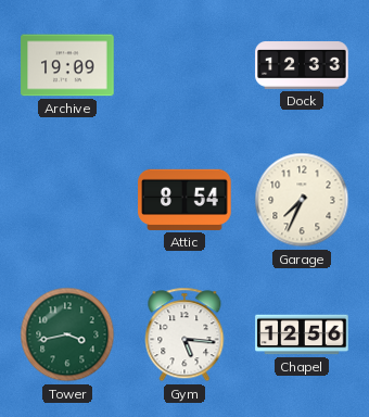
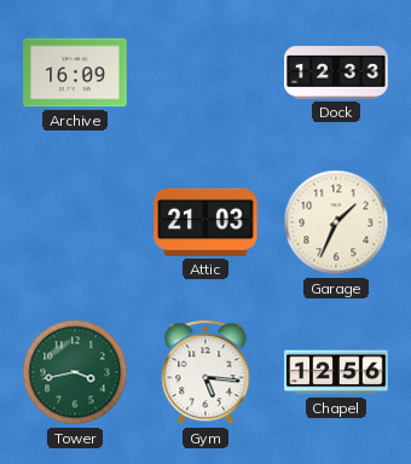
Archive: 19:09 -> 16:09 (75, 72)
Attic: 8:54 -> 21:03 (205, 222)
Garage: 7:34 -> 1:34 (336, 222)
